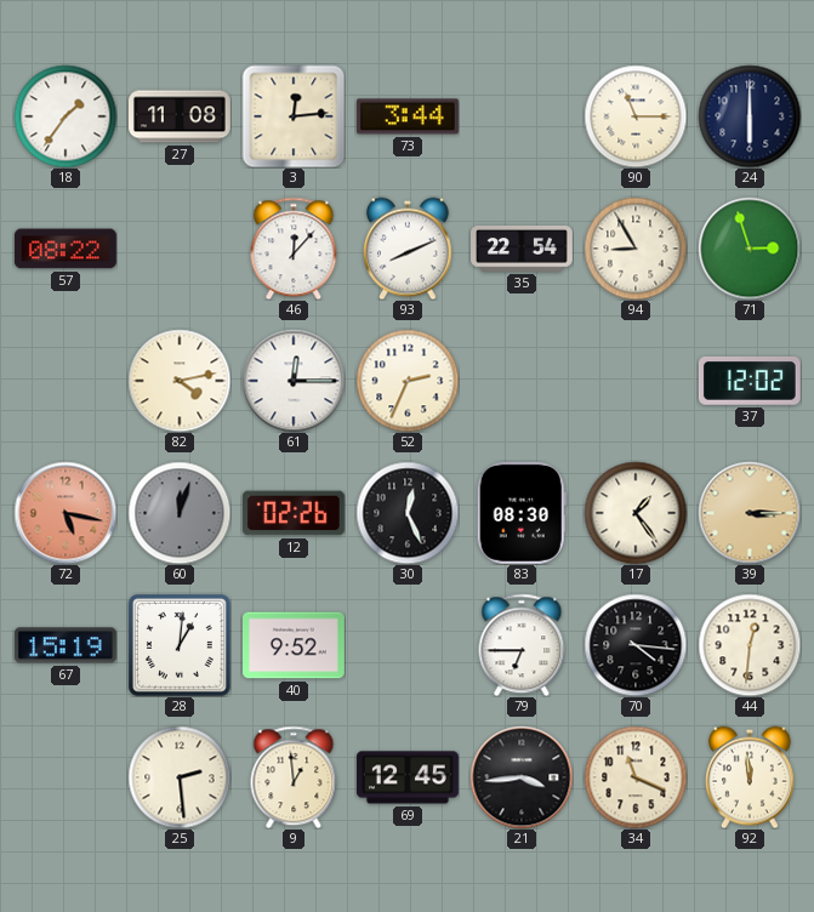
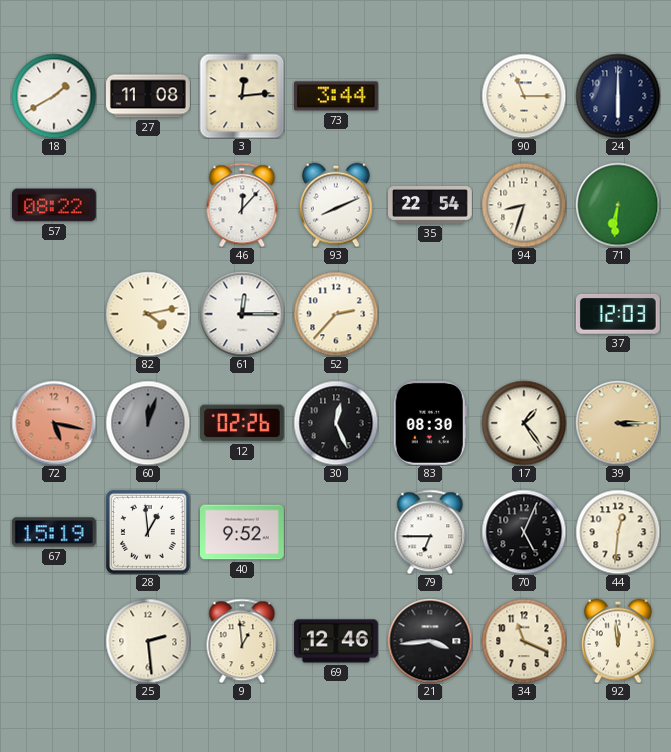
18: 1:36 -> 1:40 (54, 96)
94: 8:55 -> 8:33 (524, 205)
71: 2:57 -> 6:31 (618, 205)
52: 2:34 -> 2:37 (336, 314)
37: 12:02 -> 12:03 (618, 314)
28: 1:01 -> 12:59 (148, 532)
70: 4:16 -> 5:04 (524, 532)
69: 12:45 -> 12:46 (337, 641)
